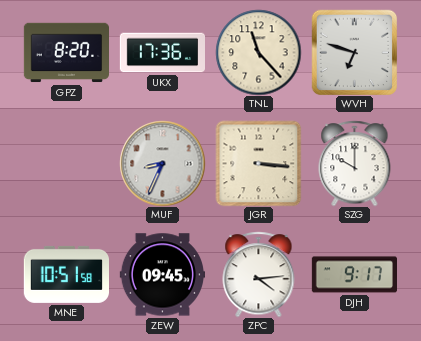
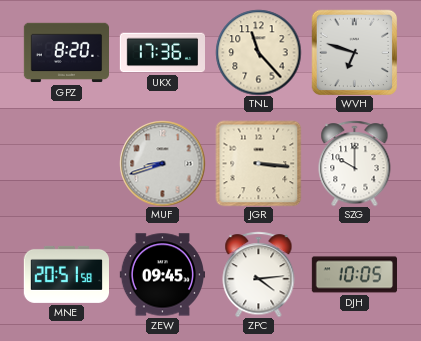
MUF: 8:34 -> 8:42 (162, 163)
MNE: 10:51 -> 20:51 (66, 274)
DJH: 9:17 -> 10:05 (354, 275)
